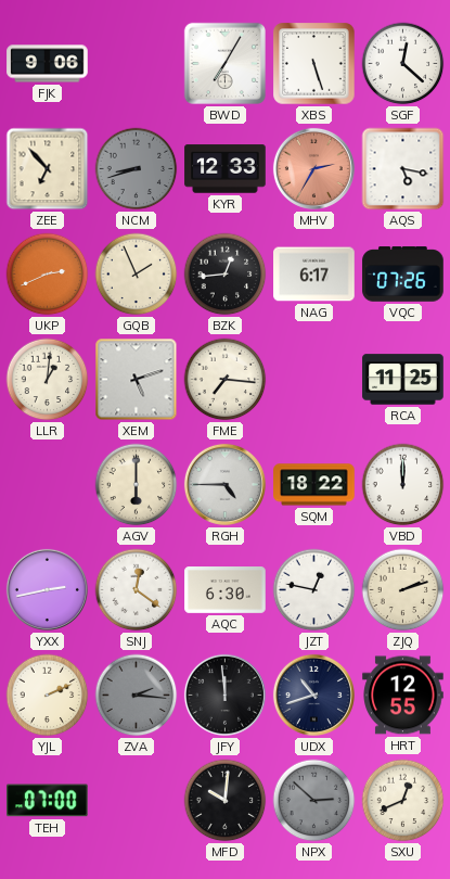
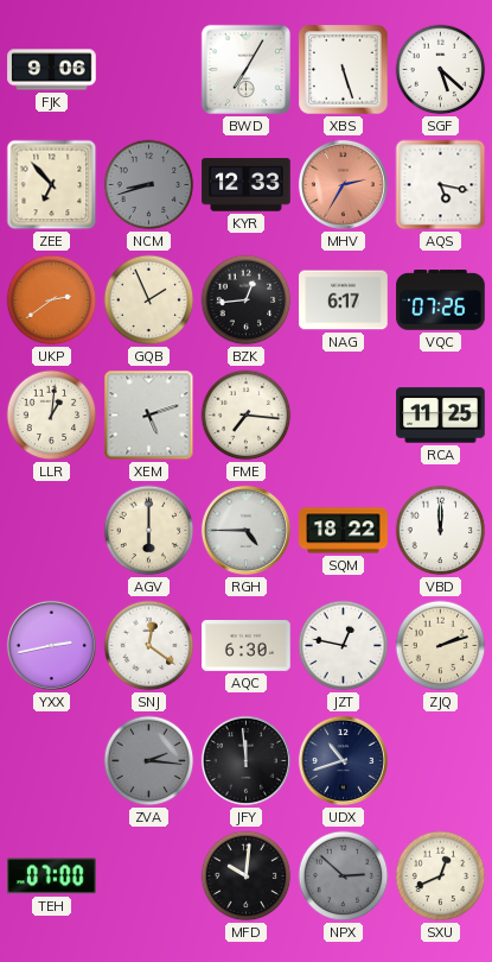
SGF: 12:22 -> 5:22 (441, 70)
UKP: 2:41 -> 2:39 (52, 300)
YJL: 2:11 -> none (48, 696)
HRT: 12:55 -> none (403, 696)
